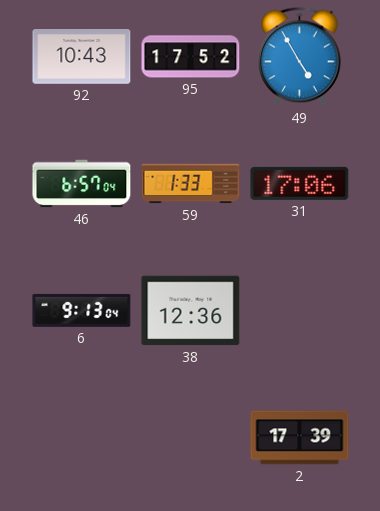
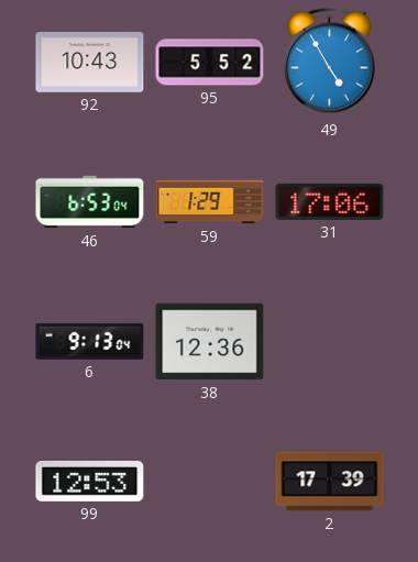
95: 17:52 -> 5:52 (210, 63)
46: 6:57 -> 6:53 (90, 202)
59: 1:33 -> 1:29 (210, 202)
99: none -> 12:53 (90, 481)
